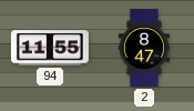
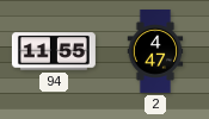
2: 8:47 -> 4:47 (155, 51)
